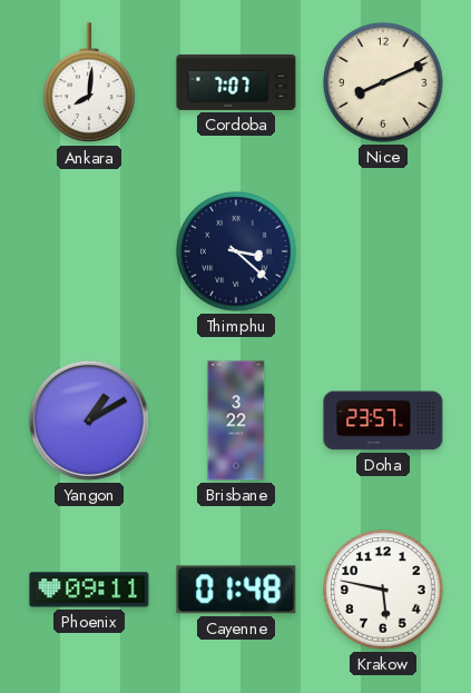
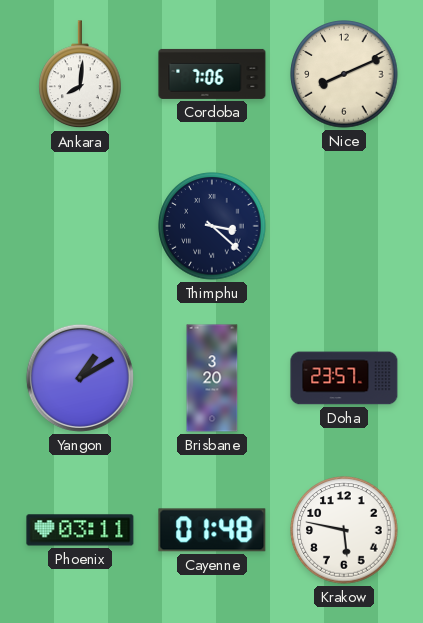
Cordoba: 7:07 -> 7:06 (212, 74)
Brisbane: 3:22 -> 3:20 (212, 378)
Phoenix: 09:11 -> 03:11 (80, 530)
